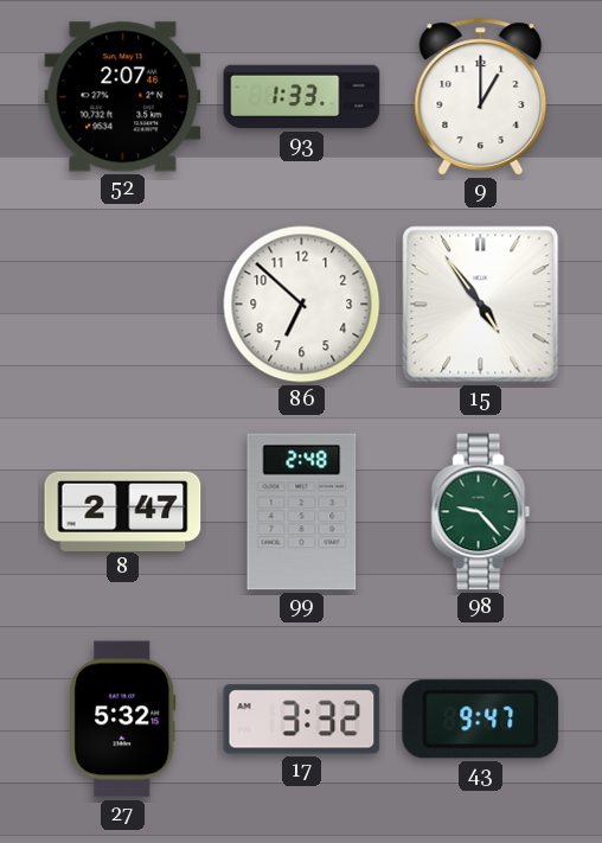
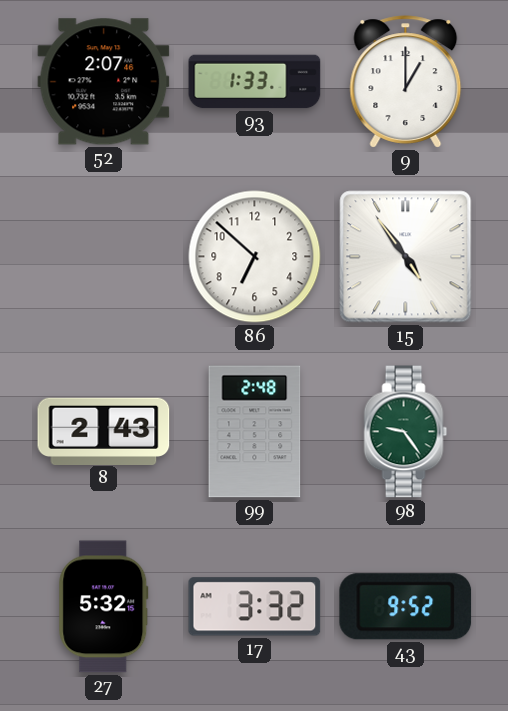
8: 2:47 -> 2:43 (104, 431)
98: 9:23 -> 9:24 (406, 432)
43: 9:47 -> 9:52 (406, 607)
